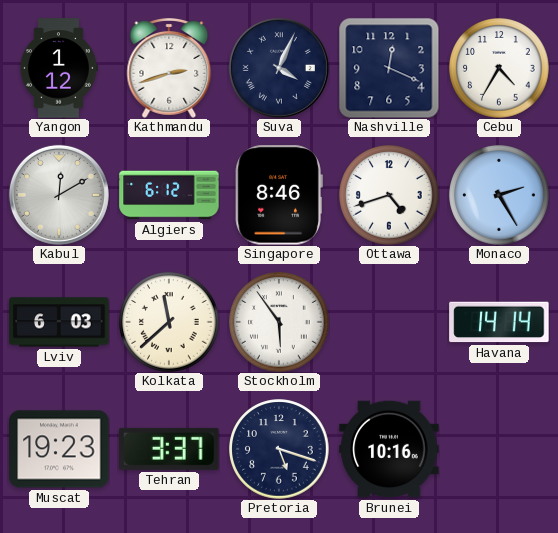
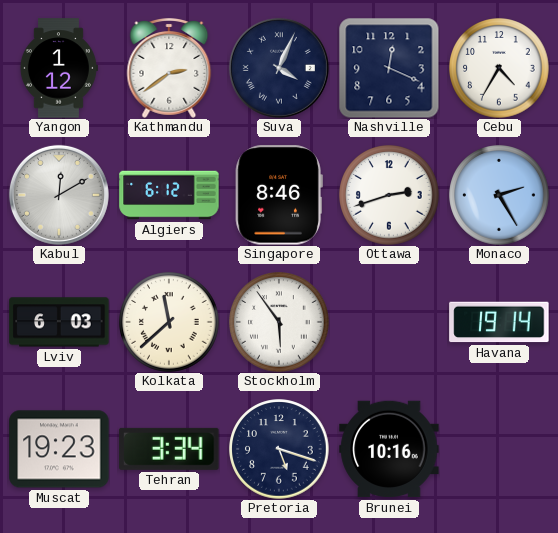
Kathmandu: 2:42 -> 2:39 (169, 69)
Ottawa: 4:42 -> 2:42 (389, 195)
Havana: 14:14 -> 19:14 (499, 322)
Tehran: 3:37 -> 3:34 (169, 449)
